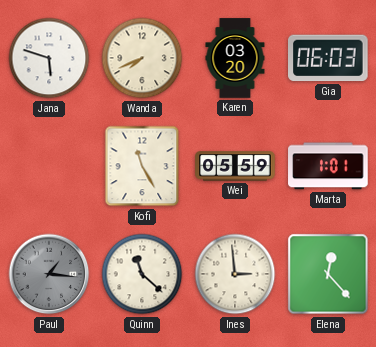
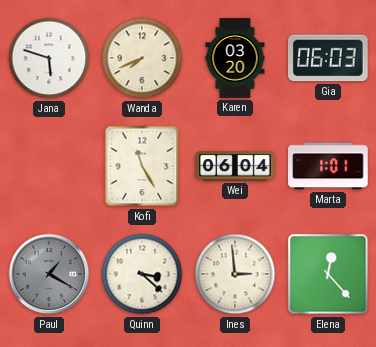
Wei: 05:59 -> 06:04 (235, 166)
Paul: 1:16 -> 1:20 (49, 274)
Quinn: 11:22 -> 3:22 (142, 274)
